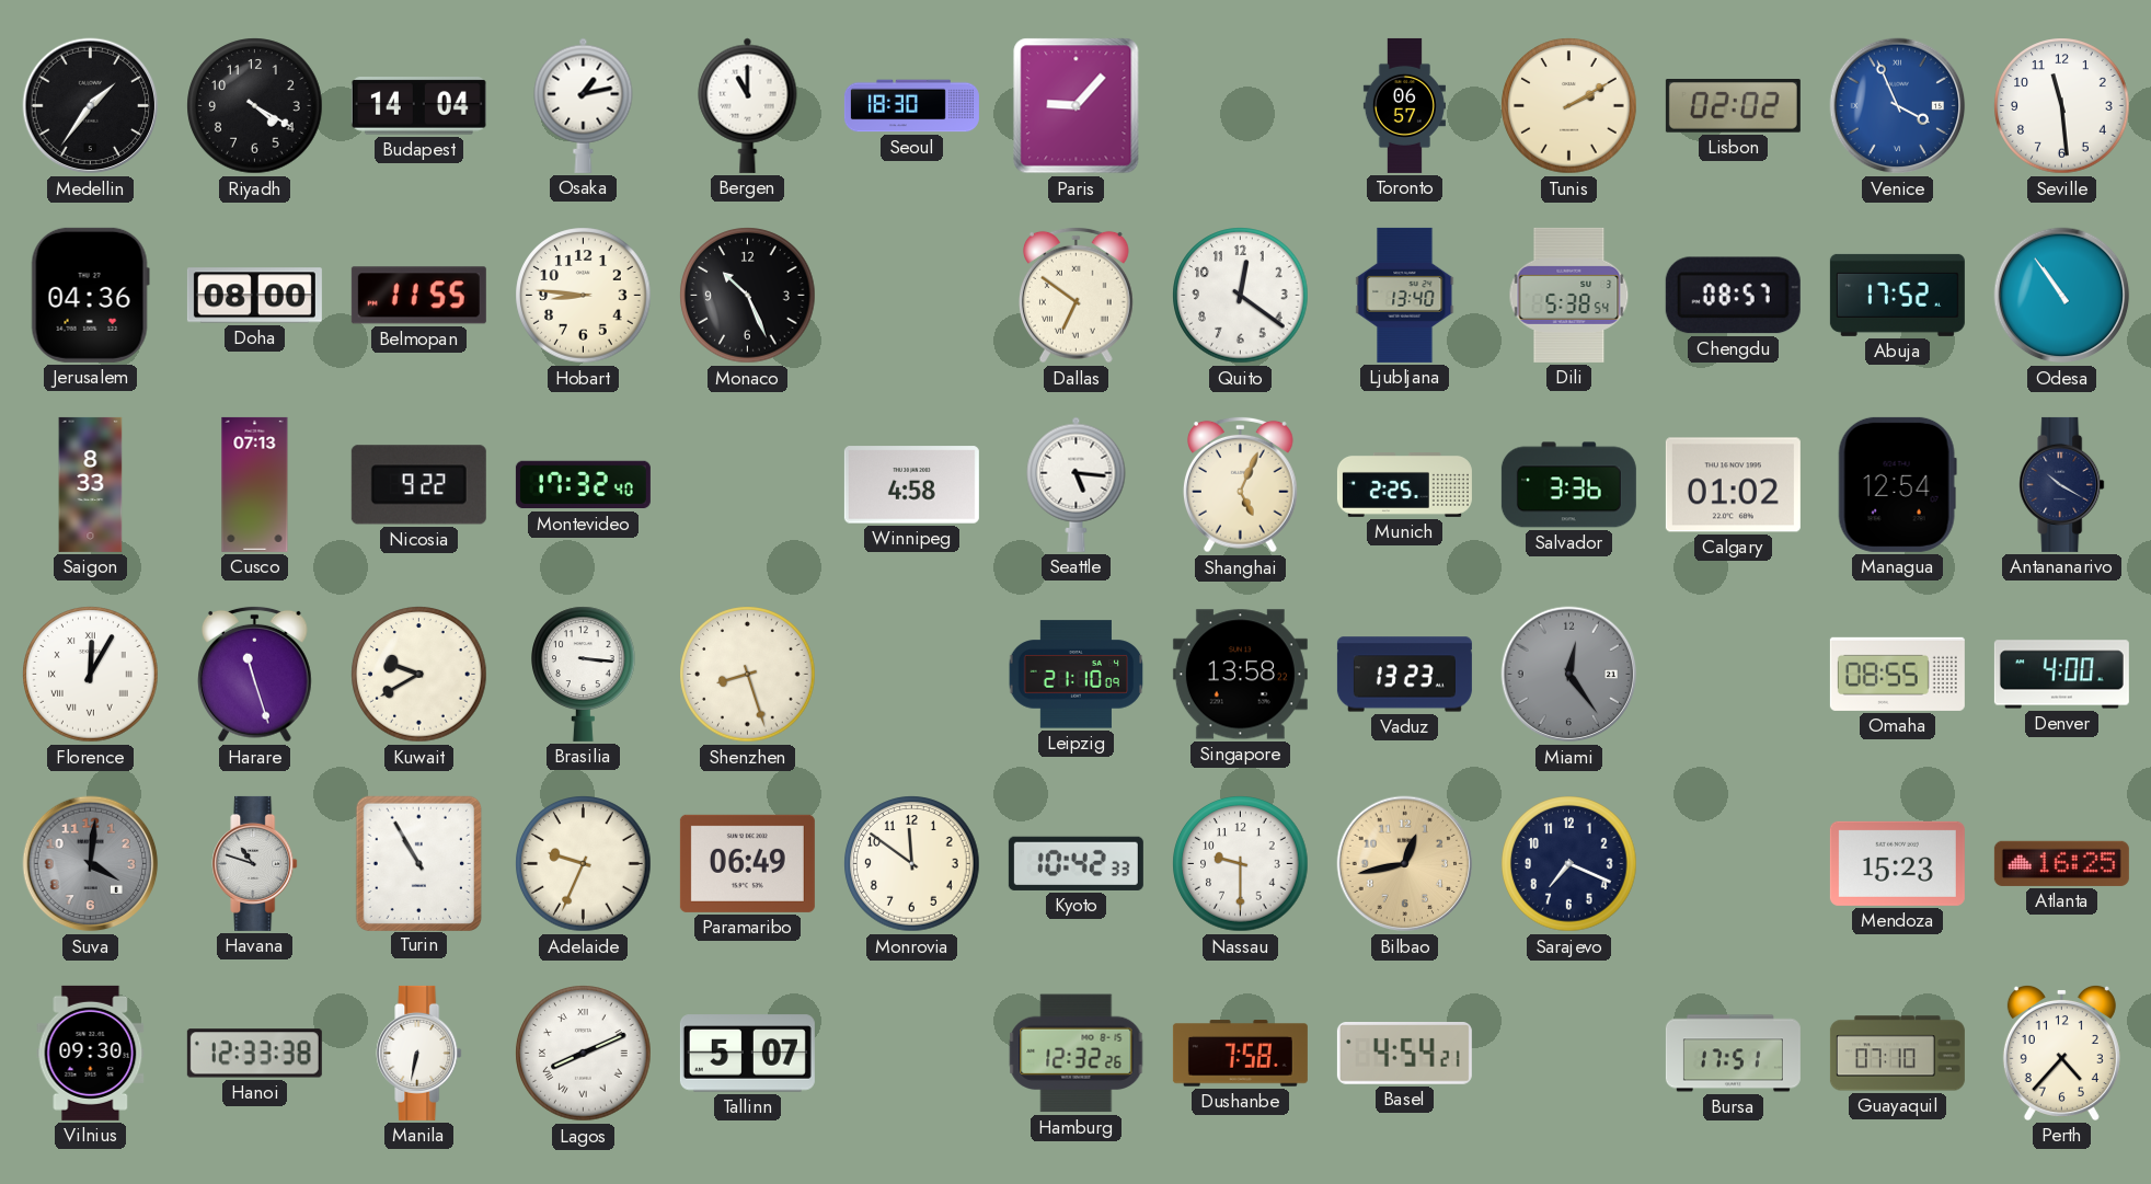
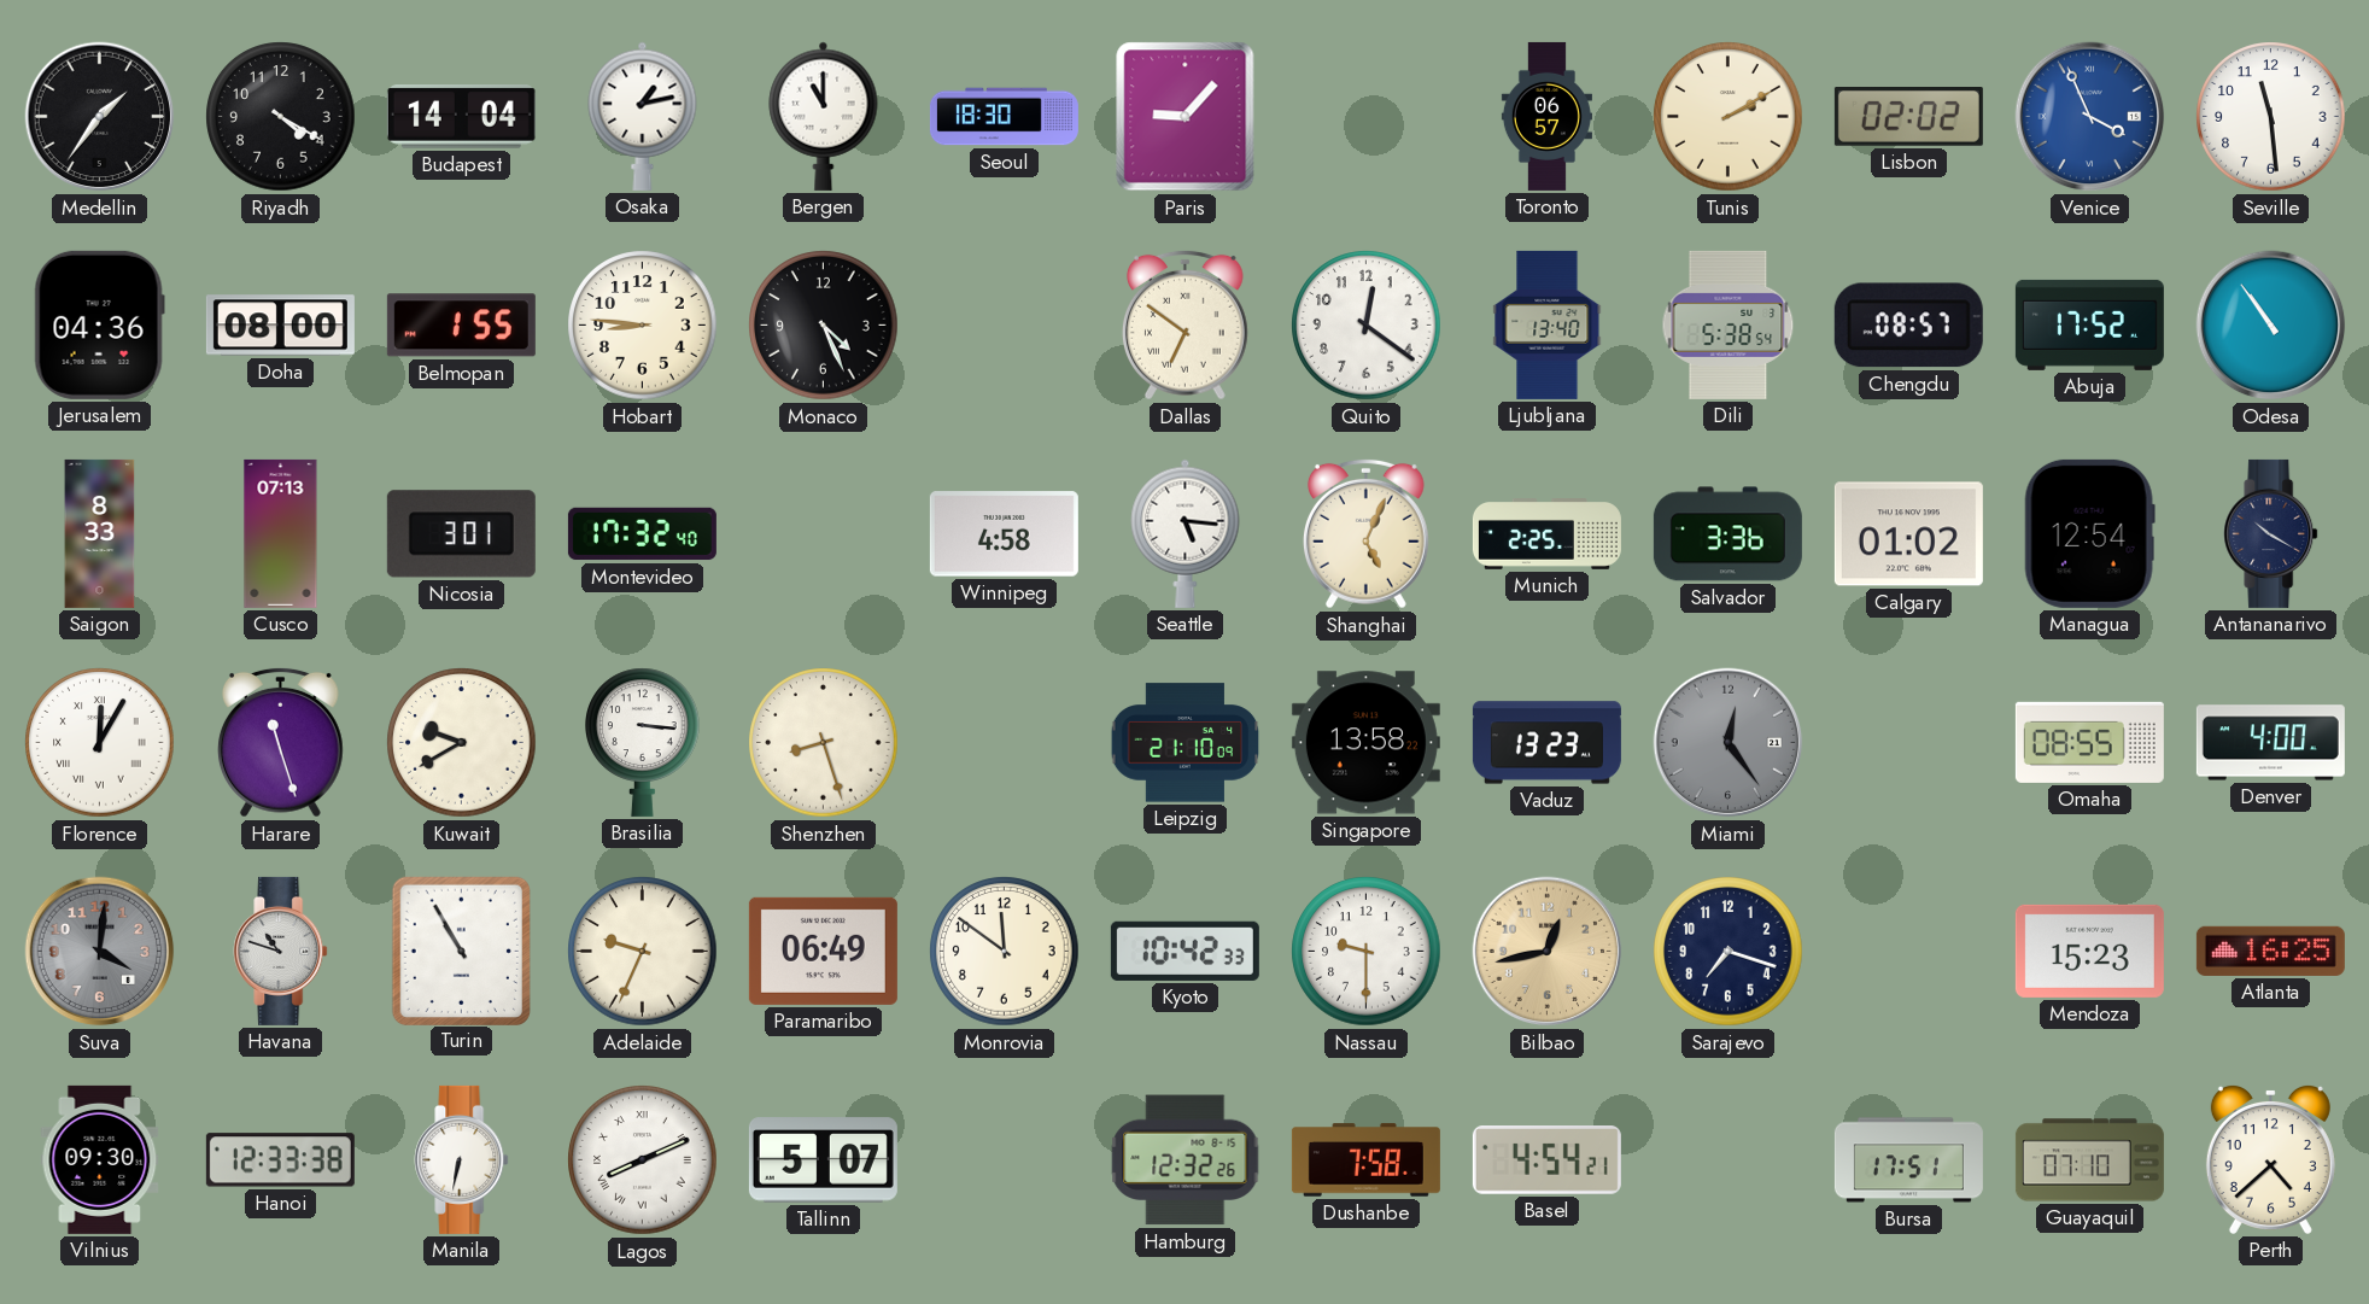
Belmopan: 11:55 -> 1:55 (461, 326)
Monaco: 10:26 -> 4:26 (824, 326)
Nicosia: 9:22 -> 3:01 (461, 534)
Sarajevo: 7:19 -> 7:18 (1729, 952)
Perth: 4:37 -> 4:38 (2270, 1159)
